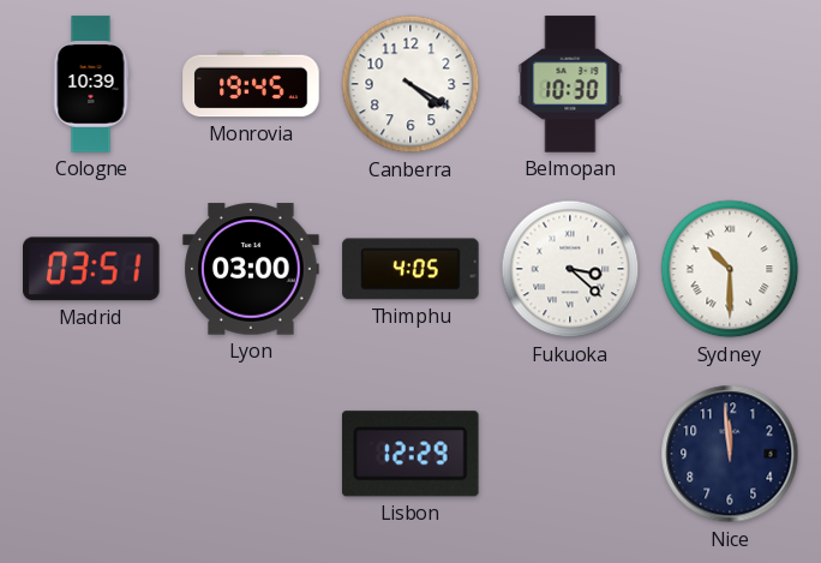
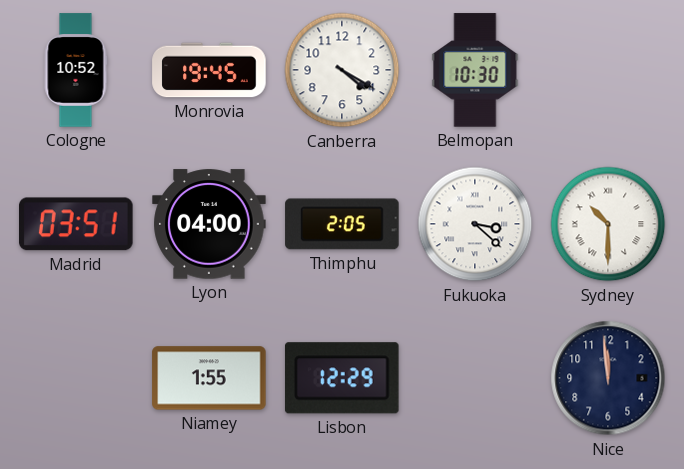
Cologne: 10:39 -> 10:52 (76, 70)
Lyon: 03:00 -> 04:00 (209, 224)
Thimphu: 4:05 -> 2:05 (342, 224)
Niamey: none -> 1:55 (209, 378)
